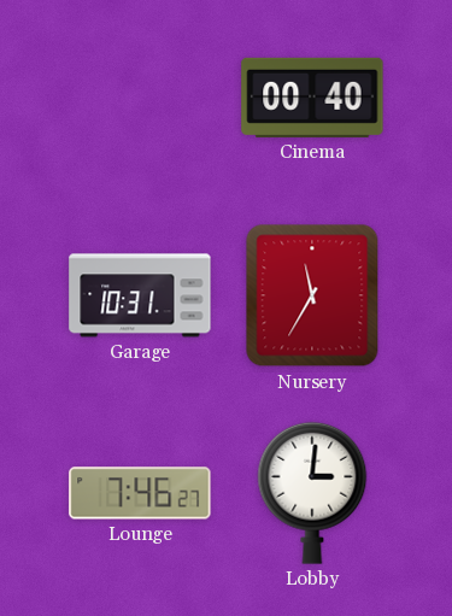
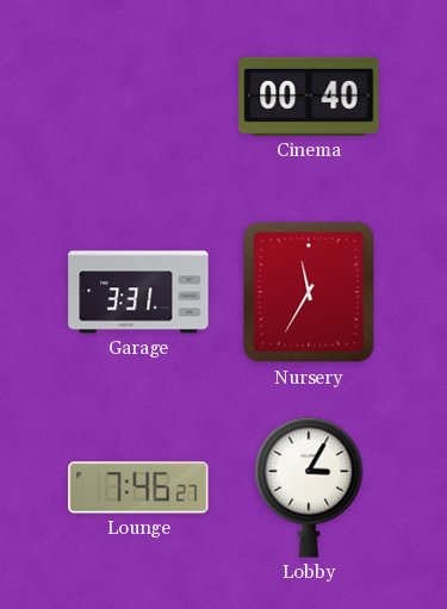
Garage: 10:31 -> 3:31 (138, 292)
Lobby: 3:01 -> 3:05 (309, 487)
